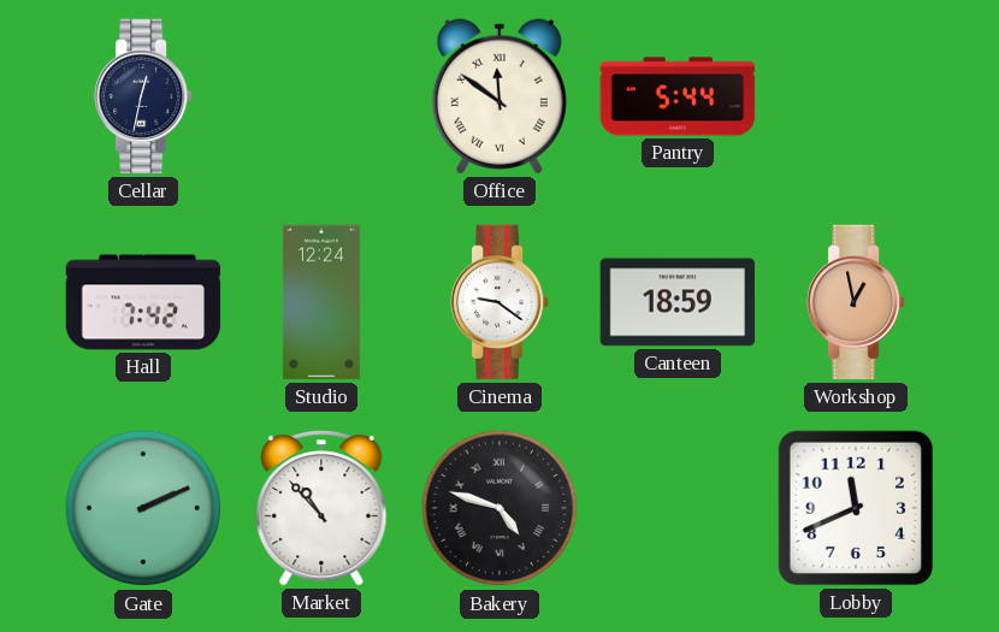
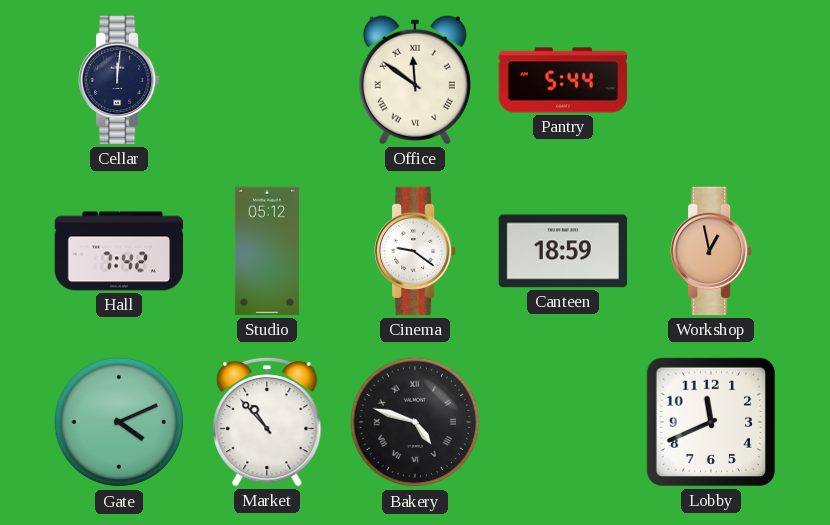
Cellar: 12:32 -> 12:01 (120, 80)
Studio: 12:24 -> 05:12 (267, 251)
Gate: 2:11 -> 4:11 (119, 422)
